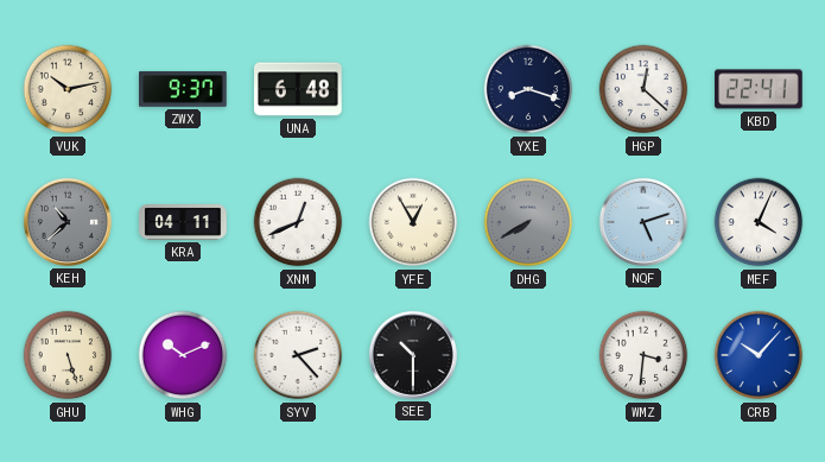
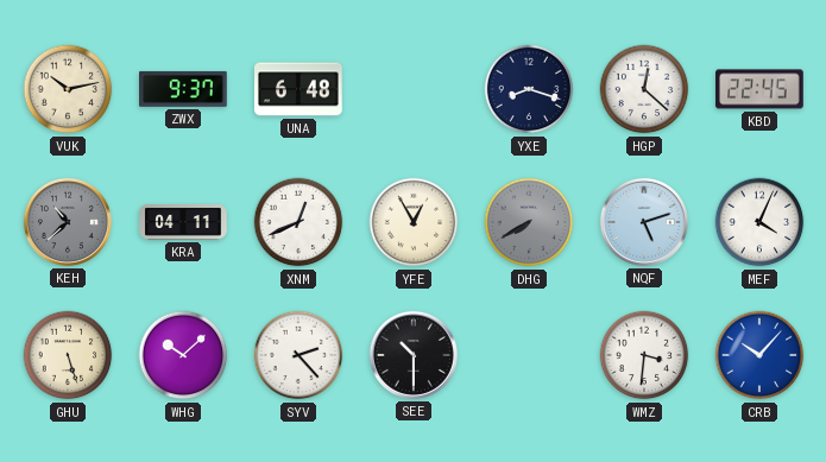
KBD: 22:41 -> 22:45 (759, 89)
WHG: 10:11 -> 10:08 (183, 355)
